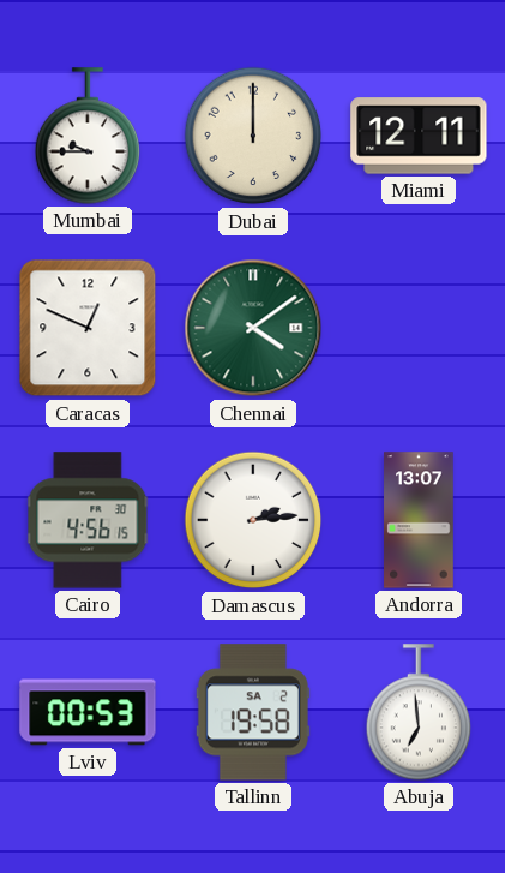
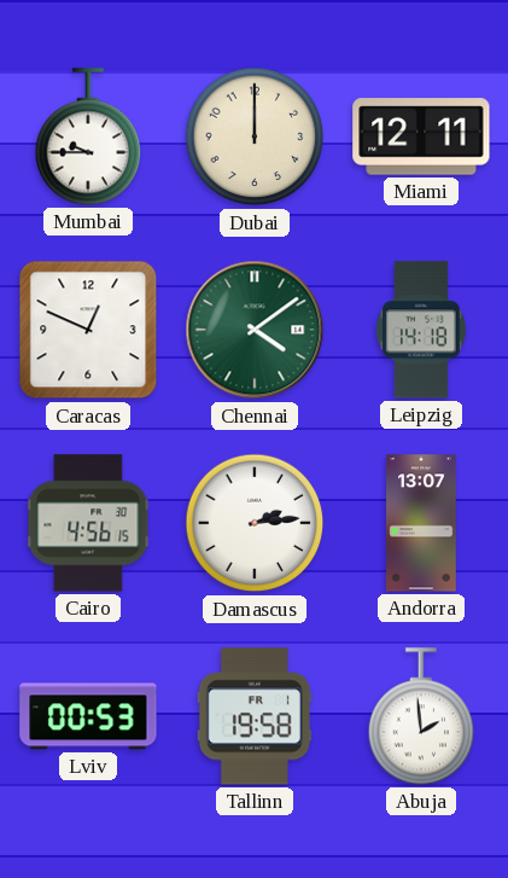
Leipzig: none -> 14:18 (421, 330)
Tallinn date: SA 2 -> FR 1 (255, 716)
Abuja: 6:59 -> 1:59 (421, 716)
